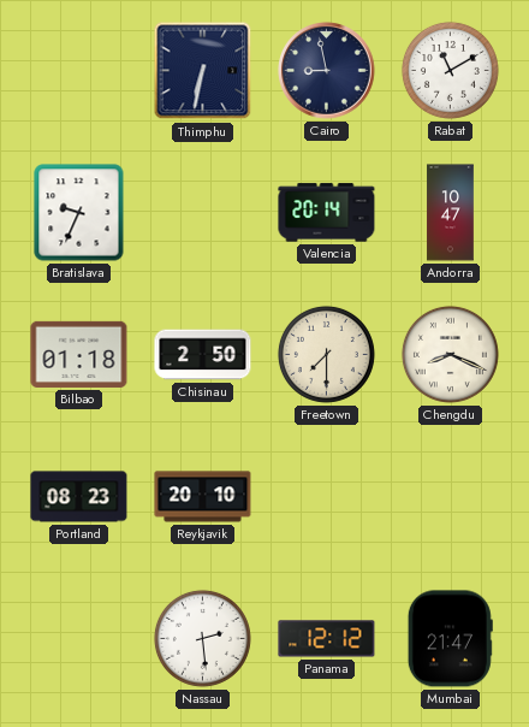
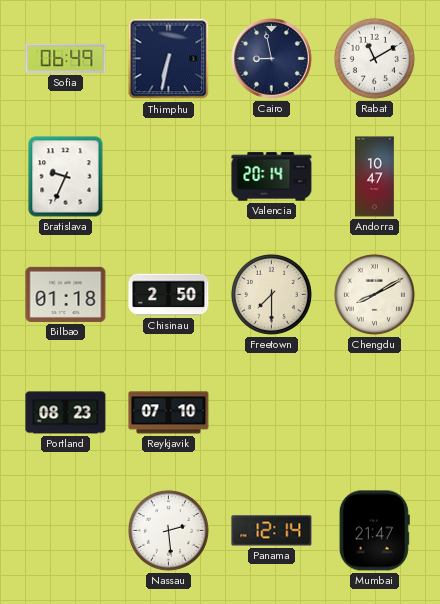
Sofia: none -> 06:49 (66, 58)
Chengdu: 8:19 -> 8:10 (374, 294)
Reykjavik: 20:10 -> 07:10 (169, 413)
Panama: 12:12 -> 12:14 (272, 531)
